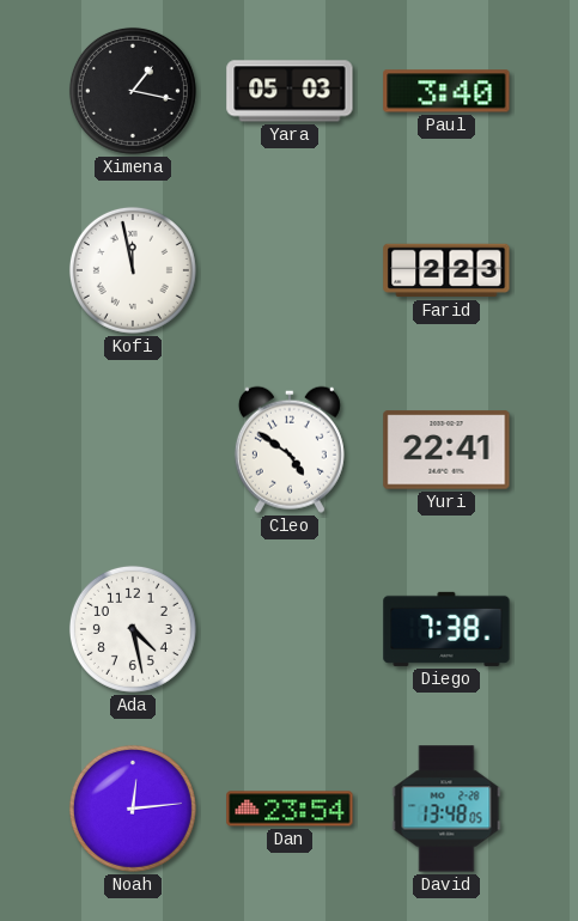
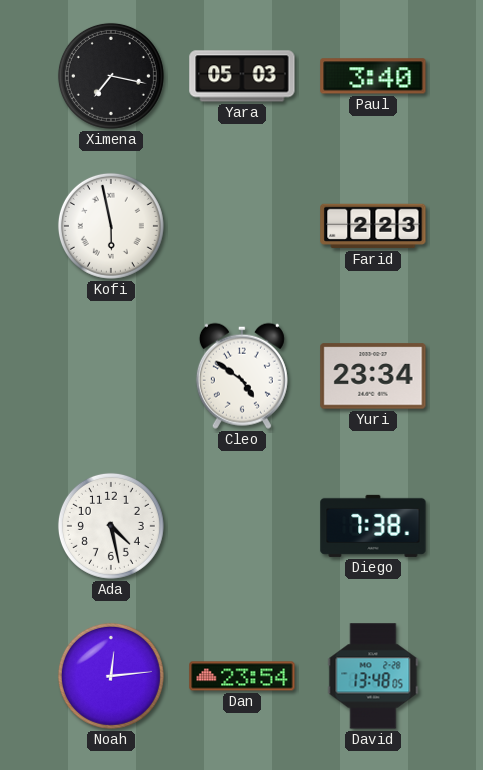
Ximena: 1:17 -> 7:17 (111, 76)
Kofi: 11:58 -> 5:58 (111, 226)
Yuri: 22:41 -> 23:34 (373, 376)
